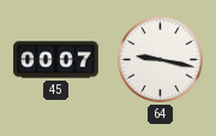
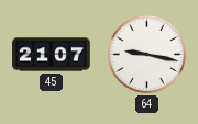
45: 00:07 -> 21:07 (52, 55)
